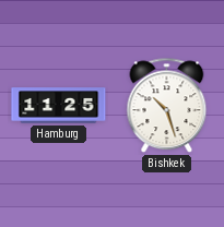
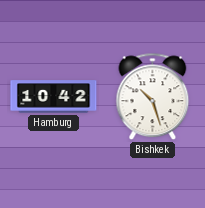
Hamburg: 11:25 -> 10:42 (54, 97)
